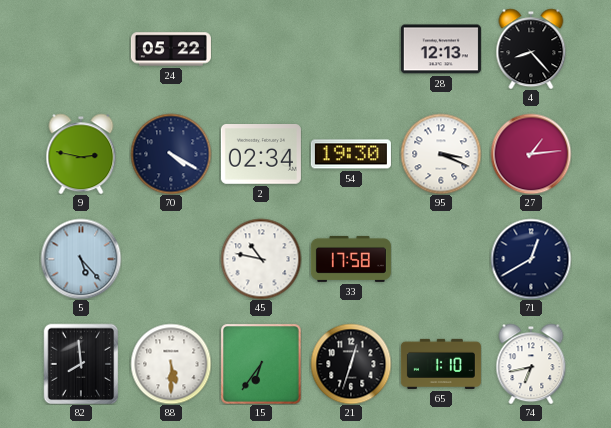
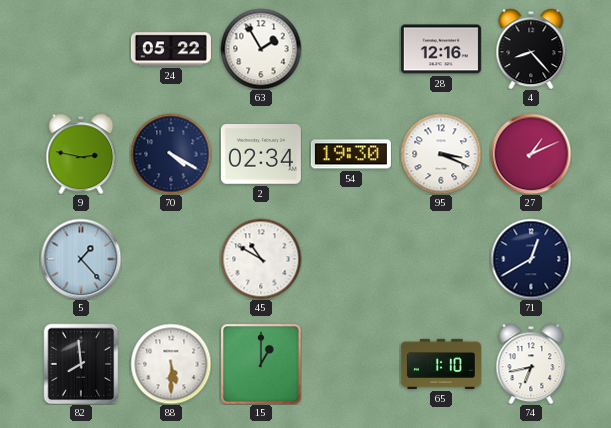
63: none -> 1:55 (261, 49)
28: 12:13 -> 12:16 (441, 49)
27: 1:14 -> 1:11 (531, 154)
5: 5:23 -> 1:23 (81, 259)
45: 10:47 -> 10:50 (261, 259)
33: 17:58 -> none (351, 259)
15: 6:36 -> 1:00 (261, 364)
21: 12:33 -> none (351, 364)
